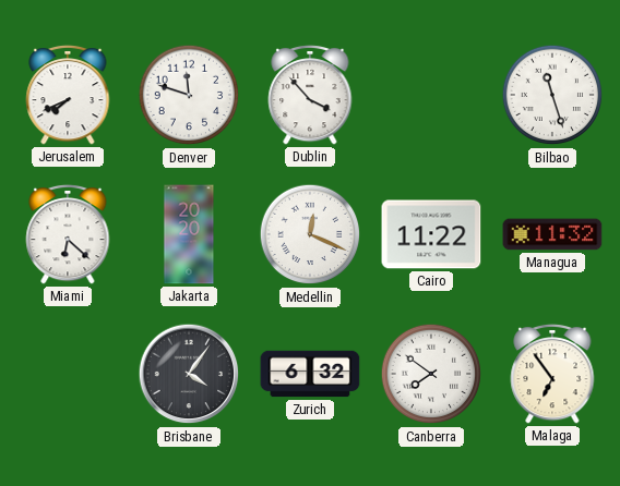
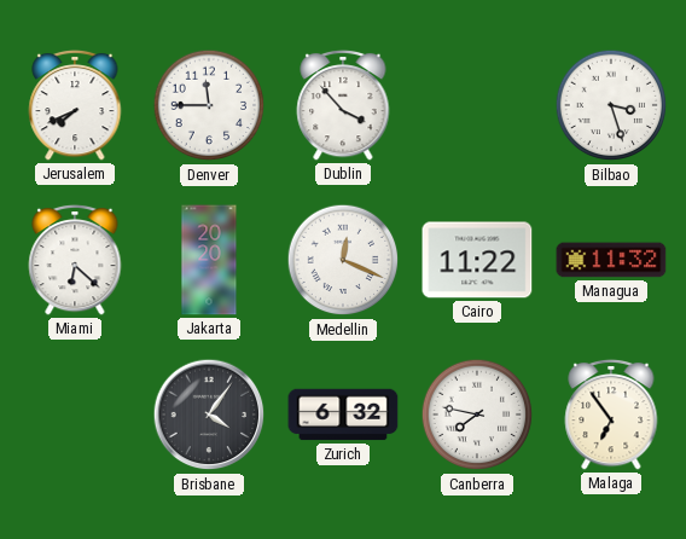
Denver: 11:48 -> 11:45 (209, 105)
Bilbao: 11:27 -> 3:27 (611, 105)
Canberra: 7:51 -> 7:47 (477, 415)
